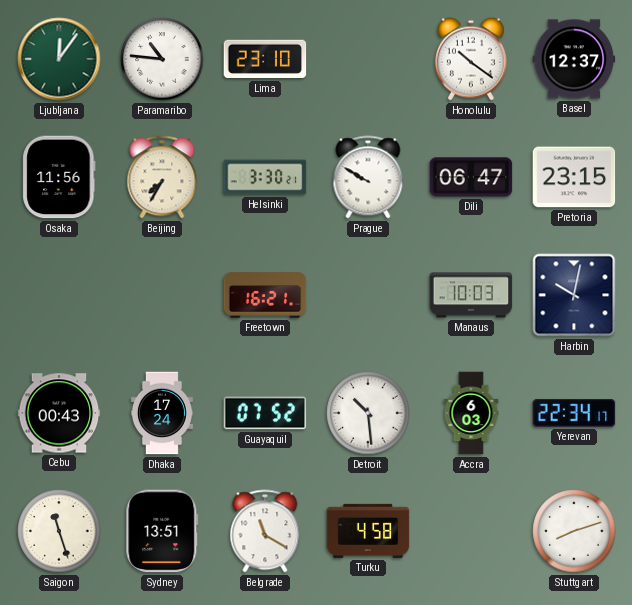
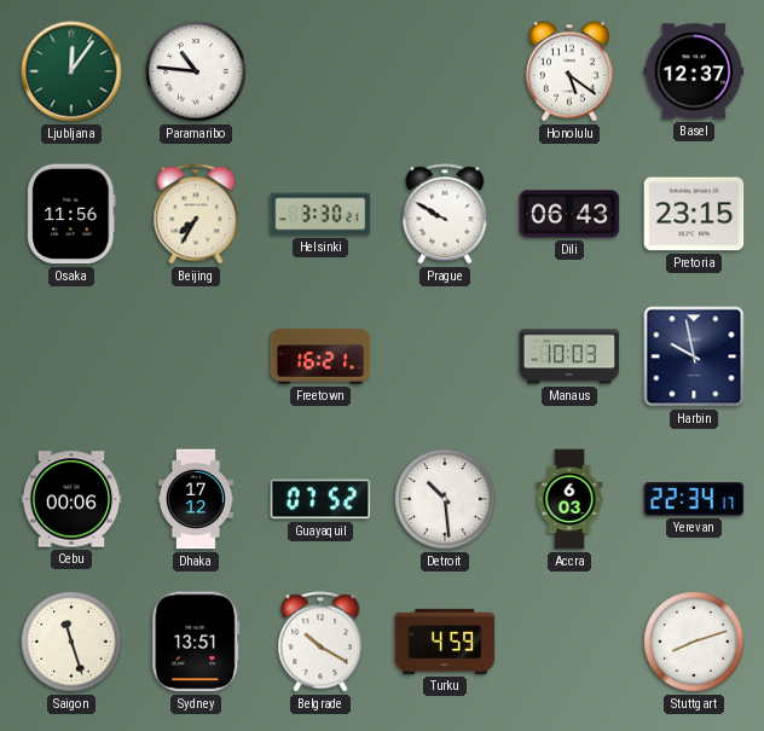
Lima: 23:10 -> none (265, 59)
Honolulu: 10:21 -> 5:21 (569, 71)
Dili: 06:47 -> 06:43 (569, 214)
Harbin: 10:02 -> 9:58 (694, 356)
Cebu: 00:43 -> 00:06 (71, 499)
Dhaka: 17:24 -> 17:12 (196, 499)
Belgrade: 11:20 -> 10:20 (320, 642)
Turku: 4:58 -> 4:59 (445, 642)
